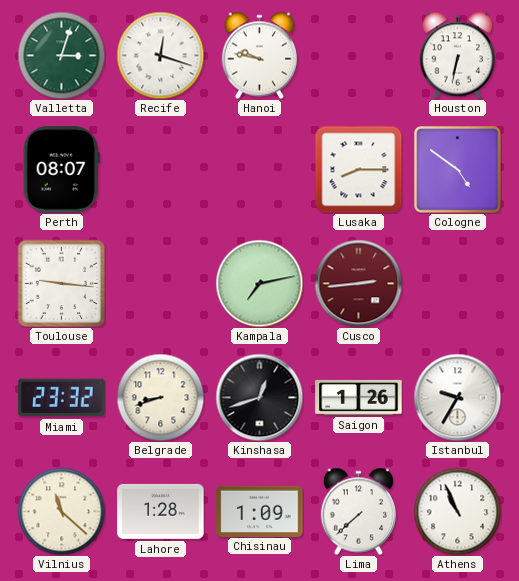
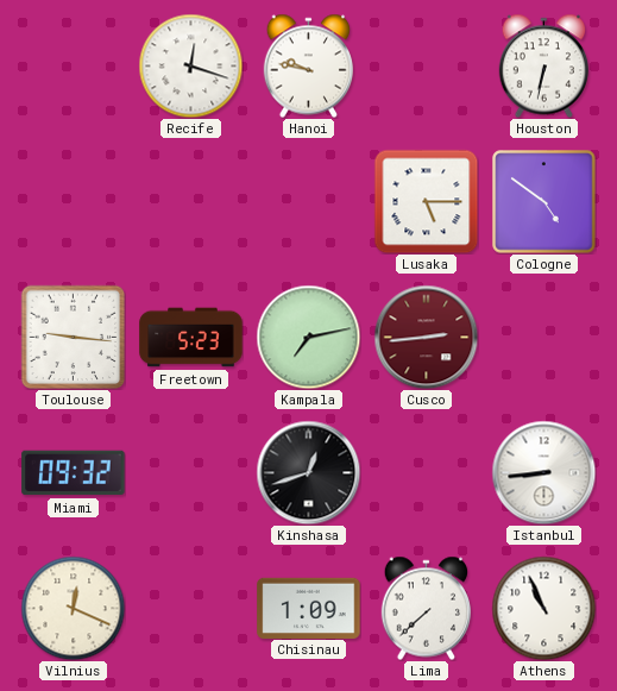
Valletta: 3:03 -> none (61, 55)
Perth: 08:07 -> none (61, 170)
Lusaka: 8:15 -> 5:15 (426, 201)
Freetown: none -> 5:23 (191, 338)
Miami: 23:32 -> 09:32 (74, 473)
Belgrade: 8:42 -> none (160, 397)
Saigon: 1:26 -> none (359, 397)
Istanbul: 9:35 -> 8:44 (543, 472)
Vilnius: 11:22 -> 12:19 (73, 608)
Lahore: 1:28 -> none (161, 511)
